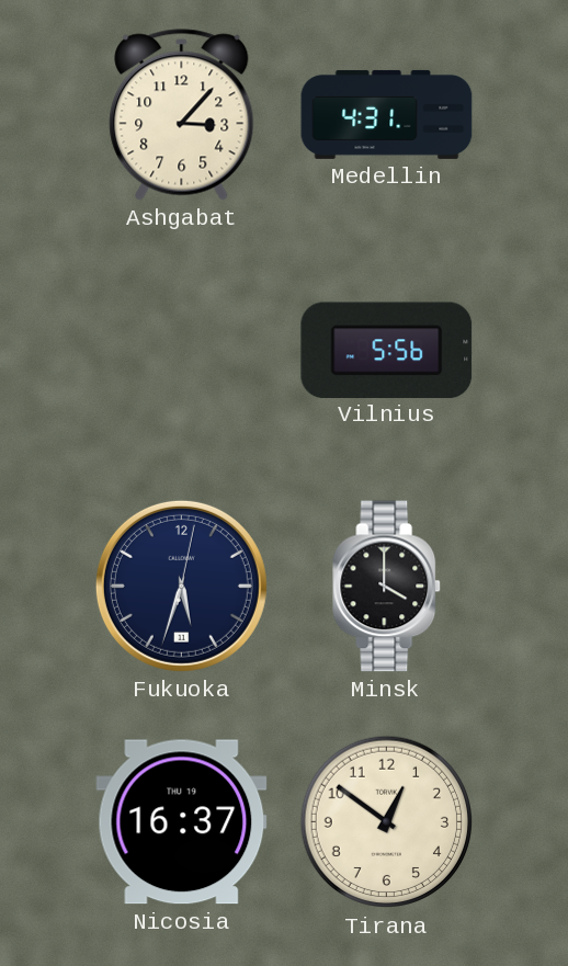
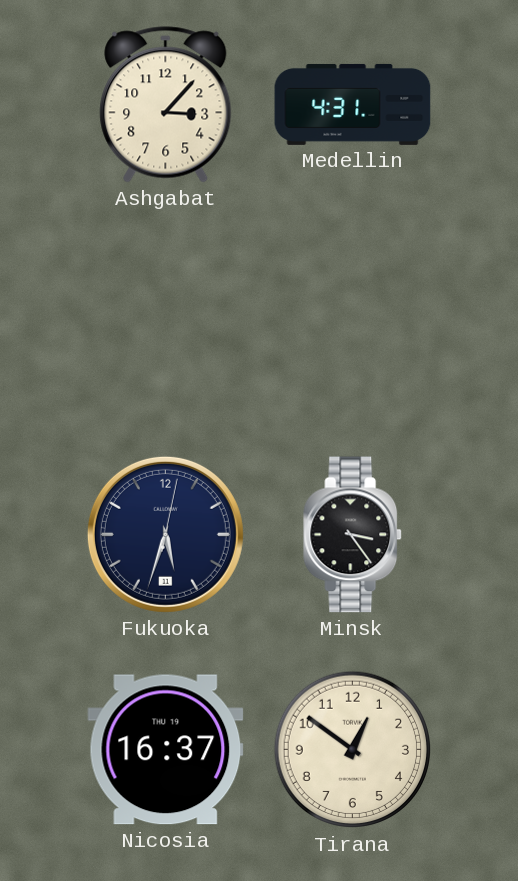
Vilnius: 5:56 -> none (387, 350)
Minsk: 4:00 -> 3:24 (353, 535)
